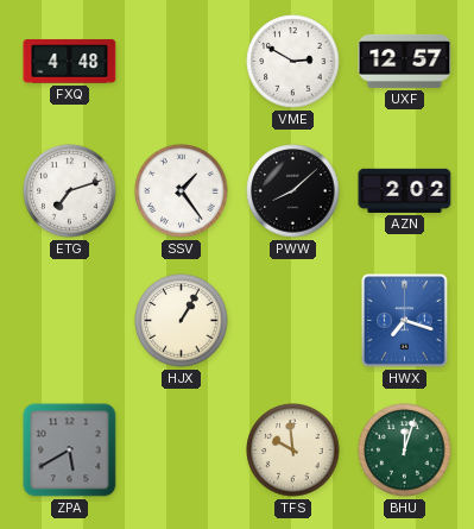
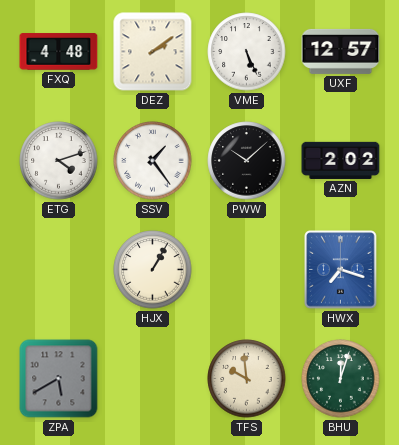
DEZ: none -> 2:09 (153, 52)
VME: 2:50 -> 5:26 (247, 52)
ETG: 7:12 -> 4:12 (59, 161)
PWW: 8:08 -> 10:08 (247, 161)
